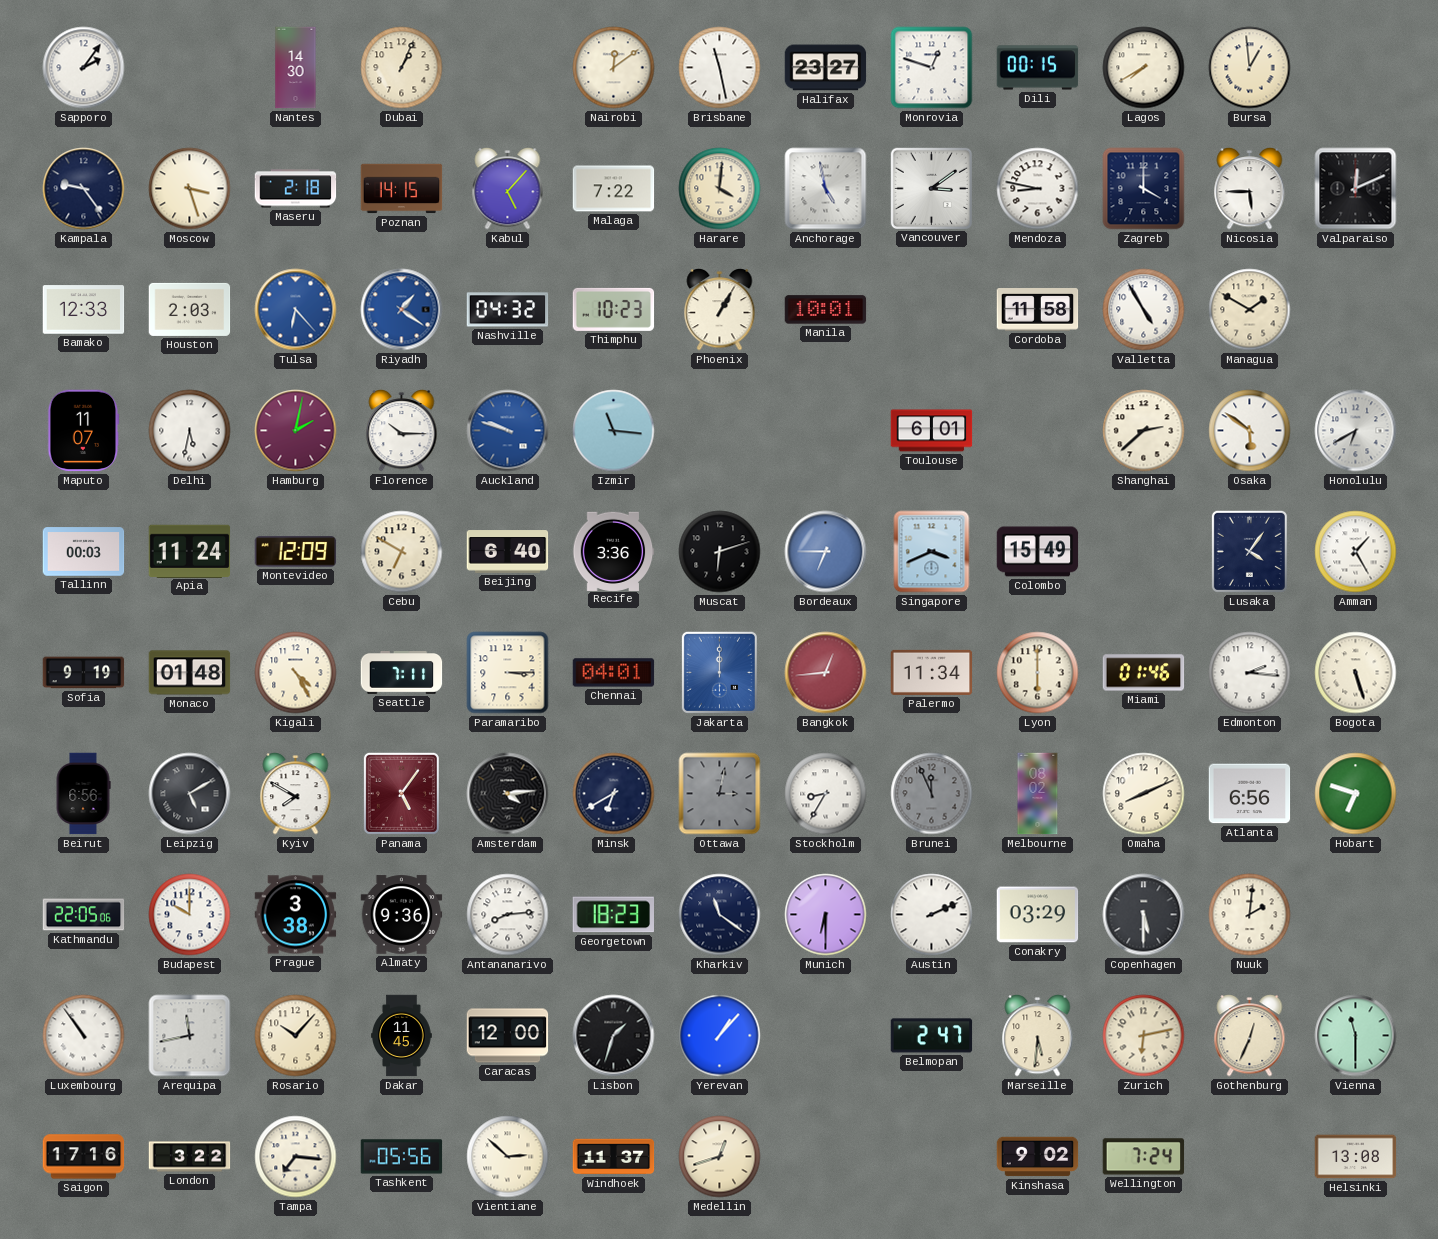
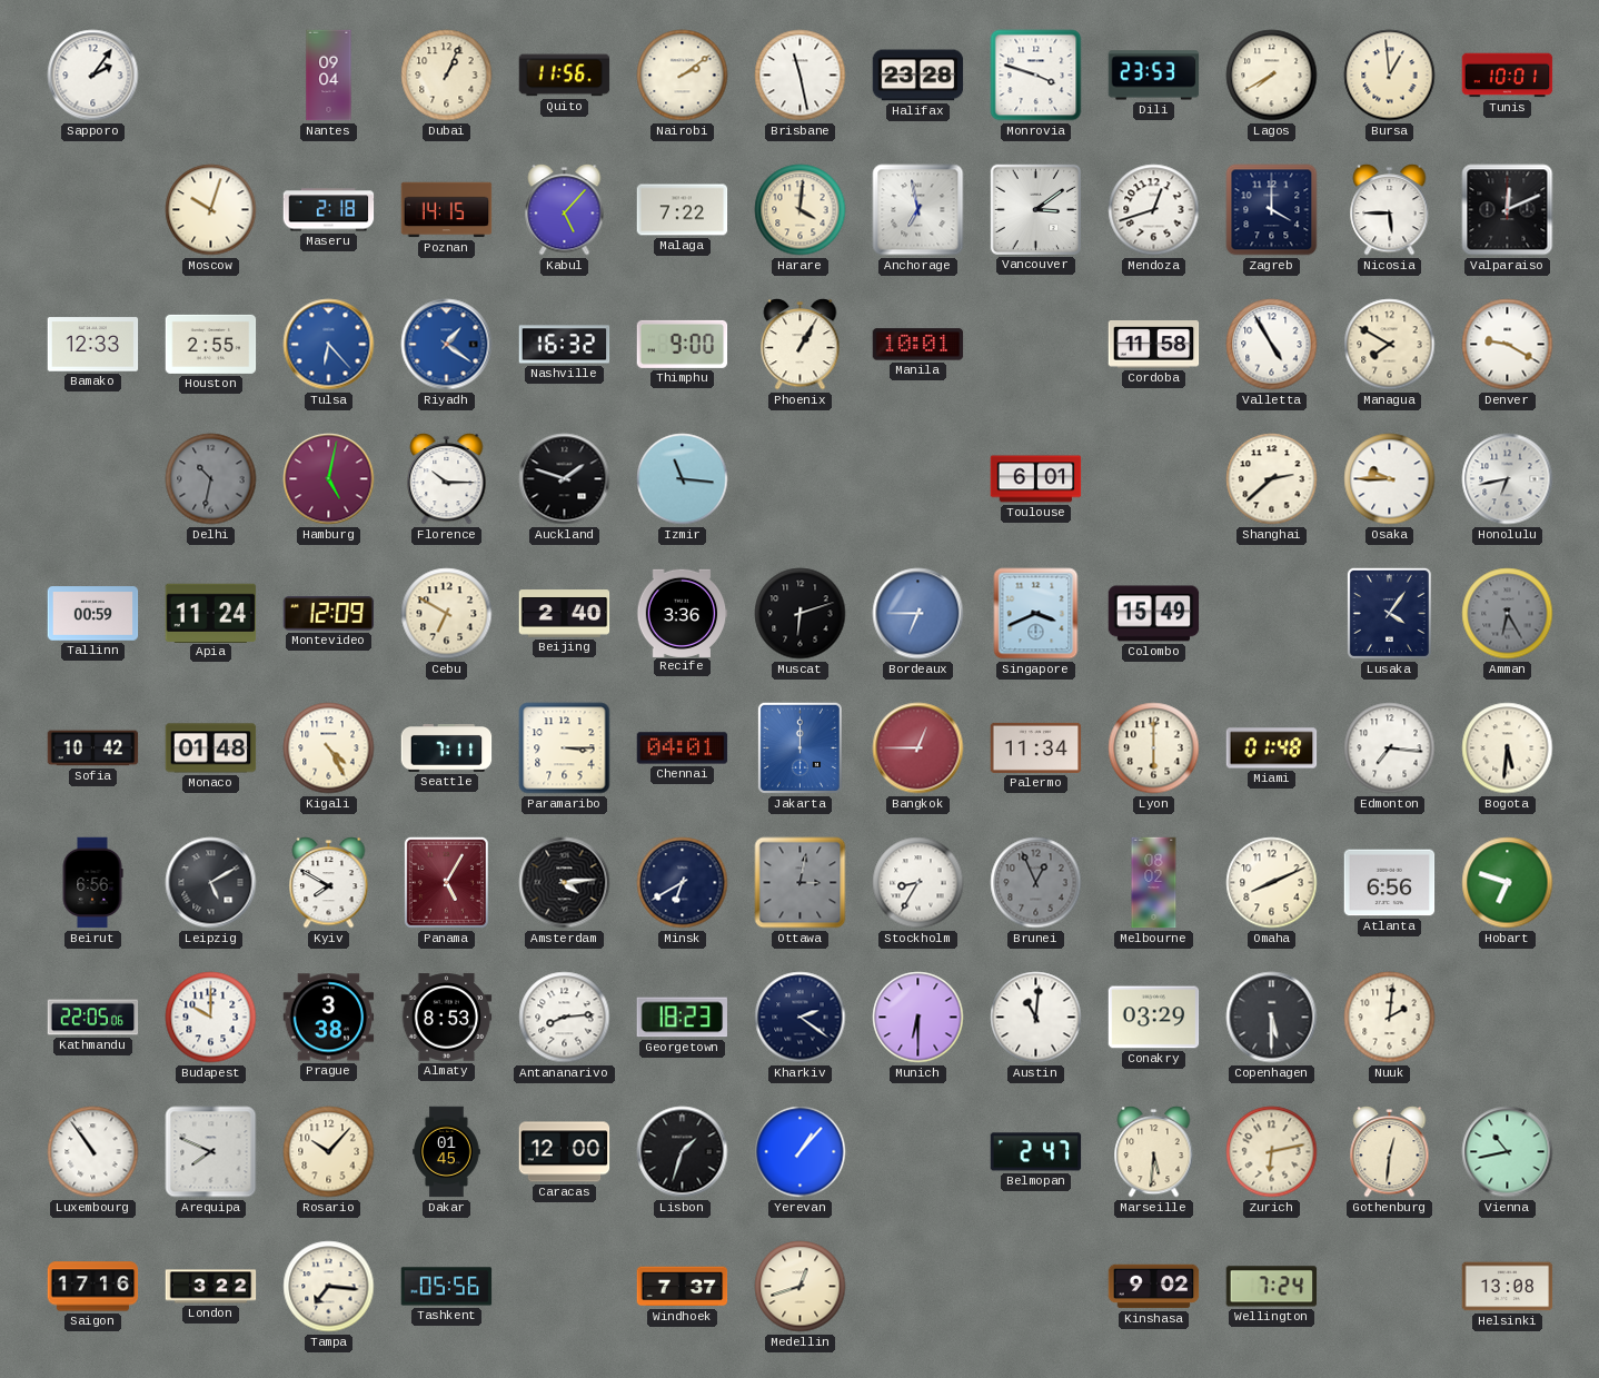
Nantes: 14:30 -> 09:04 (329, 76)
Quito: none -> 11:56 (565, 76)
Nairobi: 12:09 -> 2:09 (683, 76)
Halifax: 23:27 -> 23:28 (918, 76)
Monrovia: 12:48 -> 3:48 (1036, 76)
Dili: 00:15 -> 23:53 (1154, 76)
Tunis: none -> 10:01 (1508, 76)
Kampala: 9:24 -> none (84, 189)
Moscow: 3:27 -> 10:03 (211, 210)
Anchorage: 4:58 -> 6:58 (918, 210)
Mendoza: 8:47 -> 12:42 (1154, 210)
Houston: 2:03 -> 2:55 (211, 344)
Nashville: 04:32 -> 16:32 (565, 345)
Thimphu: 10:23 -> 9:00 (683, 344)
Managua: 1:50 -> 7:50 (1390, 345)
Denver: none -> 9:20 (1508, 345)
Maputo: 11:07 -> none (84, 431)
Delhi: 5:32 -> 10:32 (211, 479)
Delhi dial: white -> grey (211, 479)
Hamburg: 2:02 -> 5:02 (329, 479)
Auckland: 9:48 -> 1:48 (565, 479)
Auckland dial: blue -> black (565, 479)
Osaka: 5:51 -> 9:45 (1390, 479)
Honolulu: 6:40 -> 6:43 (1508, 479)
Tallinn: 00:03 -> 00:59 (93, 614)
Beijing: 6:40 -> 2:40 (565, 614)
Amman: 1:25 -> 6:25 (1508, 614)
Amman dial: white -> grey (1508, 614)
Sofia: 9:19 -> 10:42 (93, 749)
Bangkok: 12:44 -> 12:45 (918, 749)
Miami: 01:46 -> 01:48 (1272, 749)
Edmonton: 2:16 -> 7:16 (1390, 749)
Bogota: 5:27 -> 5:31 (1508, 749)
Panama: 5:06 -> 5:05 (446, 882)
Brunei: 11:56 -> 12:56 (1036, 883)
Almaty: 9:36 -> 8:53 (447, 1018)
Kharkiv: 11:21 -> 2:21 (801, 1018)
Austin: 2:11 -> 11:01 (1036, 1018)
Arequipa: 11:43 -> 7:49 (211, 1152)
Dakar: 11:45 -> 01:45 (447, 1152)
Gothenburg: 12:34 -> 12:31 (1390, 1152)
Vienna: 11:30 -> 10:43 (1508, 1152)
Vientiane: 2:52 -> none (508, 1157)
Windhoek: 11:37 -> 7:37 (683, 1287)
